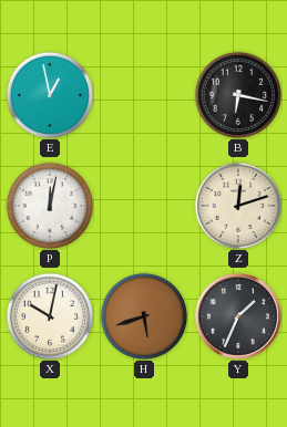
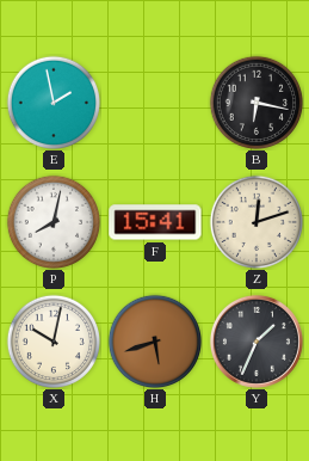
E: 12:58 -> 1:58 (52, 102)
P: 12:02 -> 8:02 (52, 221)
F: none -> 15:41 (155, 222)
